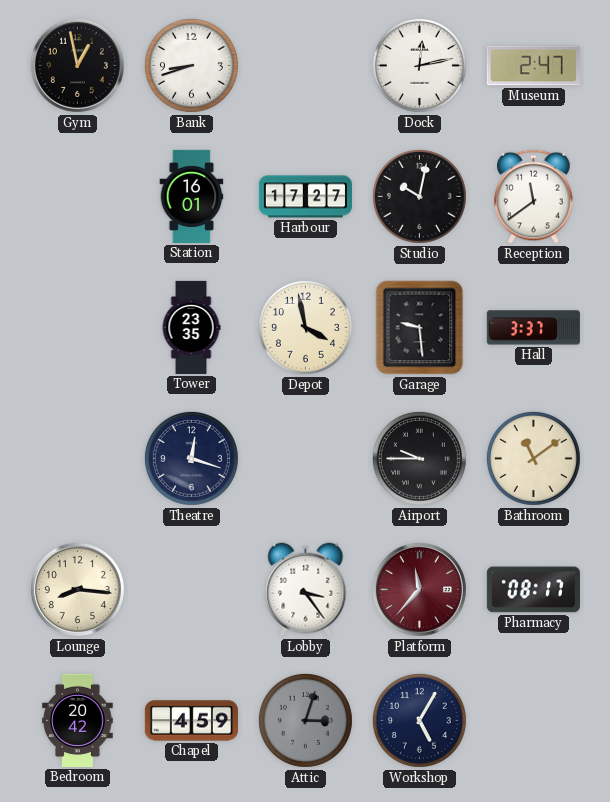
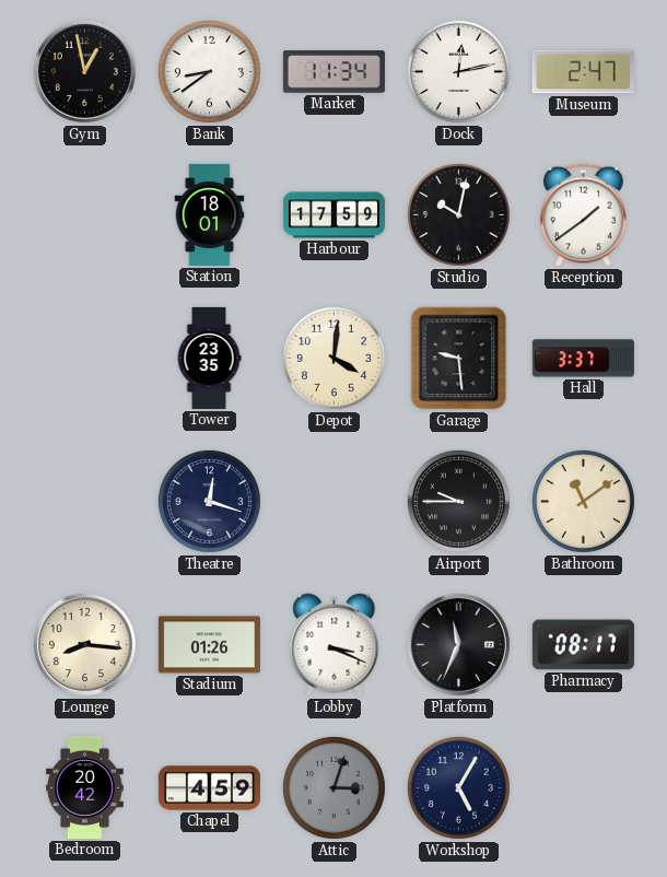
Bank: 8:42 -> 8:39 (209, 71)
Market: none -> 11:34 (333, 72)
Station: 16:01 -> 18:01 (210, 214)
Harbour: 17:27 -> 17:59 (333, 215)
Reception: 11:39 -> 1:39 (584, 215)
Depot: 3:58 -> 4:01 (333, 358)
Stadium: none -> 01:26 (209, 645)
Lobby: 3:24 -> 3:19 (335, 645)
Platform: 11:37 -> 11:34 (458, 644)
Platform dial: burgundy -> black (458, 644)
